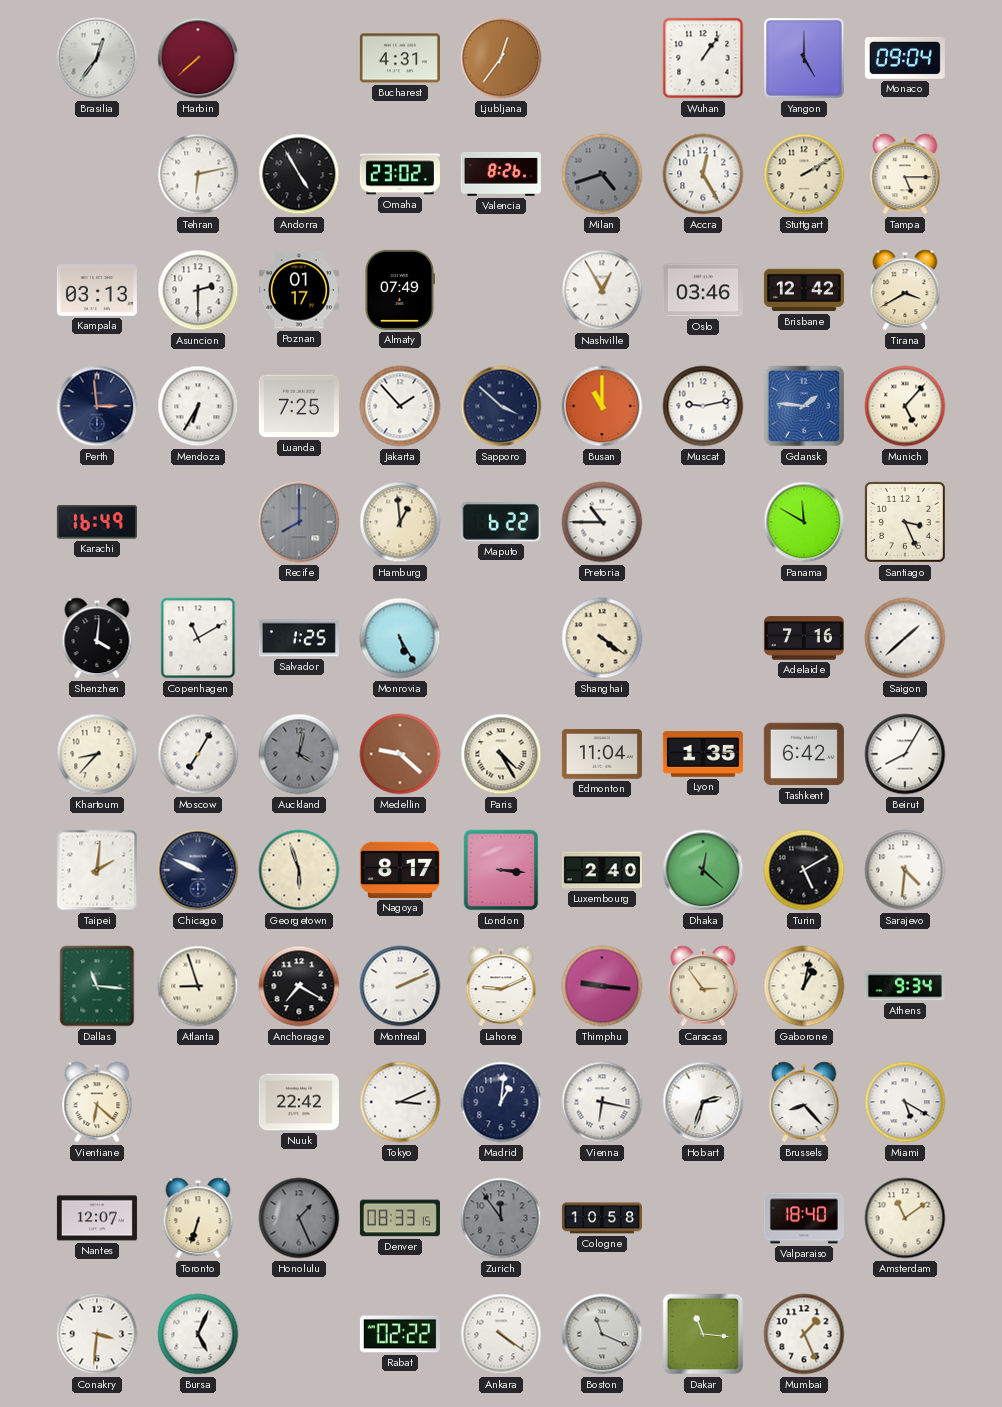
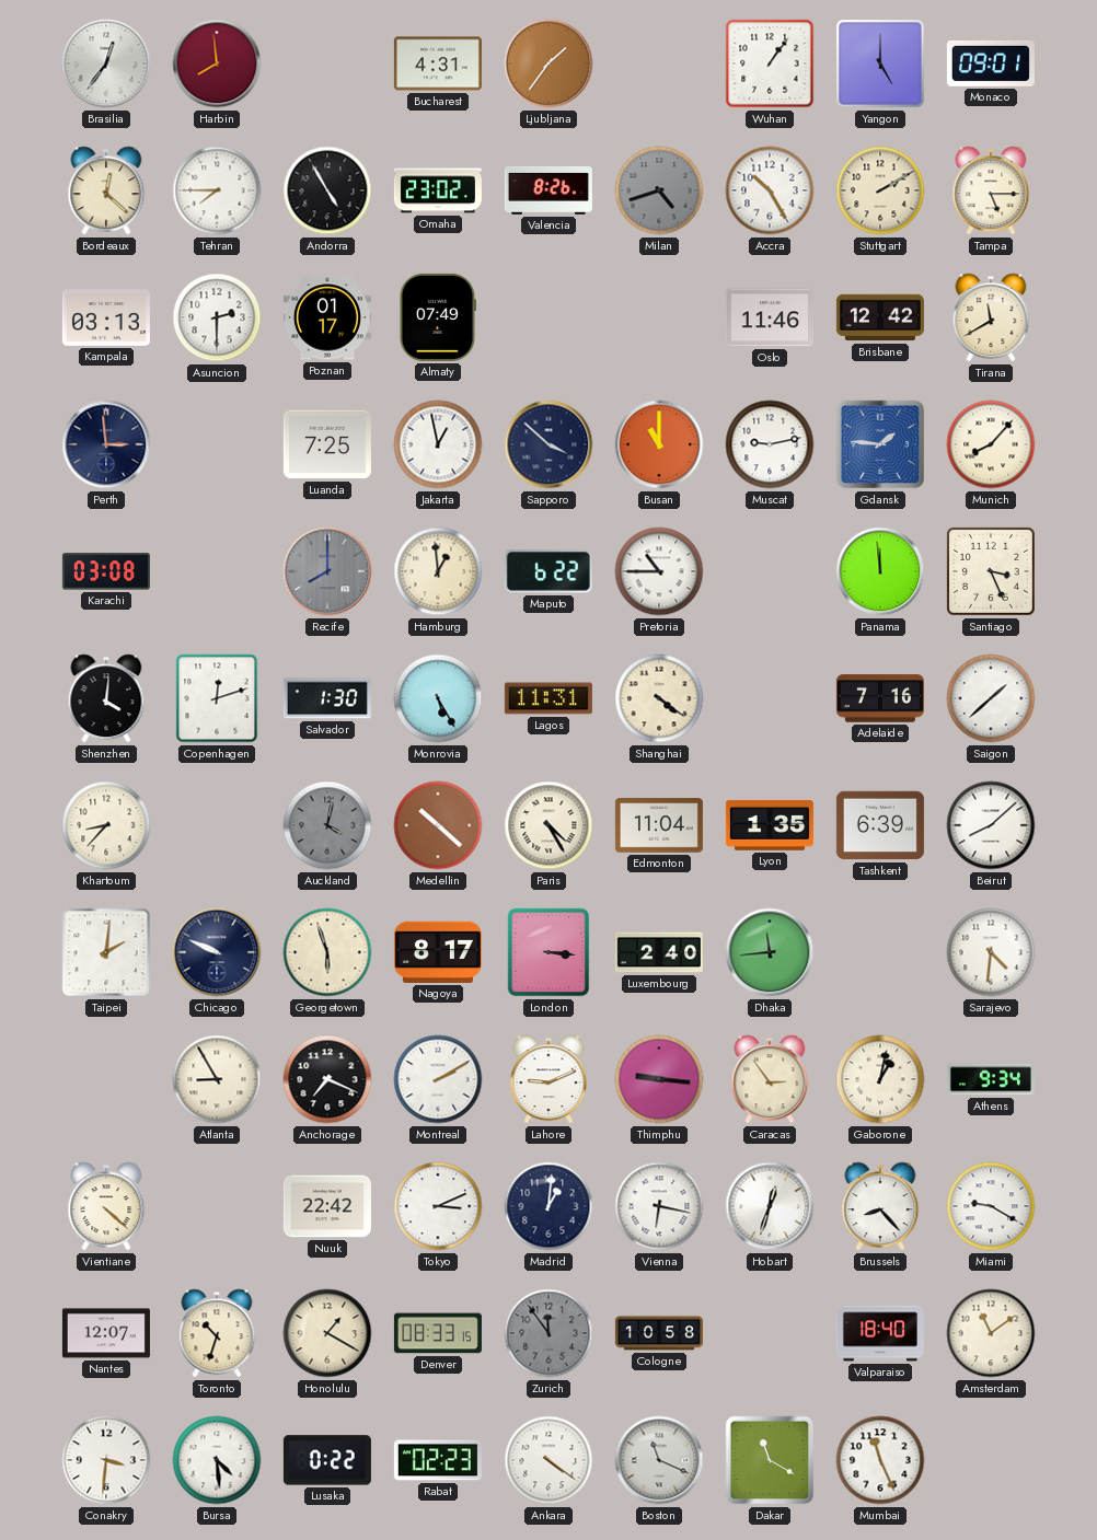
Harbin: 7:38 -> 7:59 (217, 63)
Ljubljana: 12:36 -> 1:36 (548, 63)
Monaco: 09:04 -> 09:01 (991, 63)
Bordeaux: none -> 12:22 (106, 190)
Tehran: 6:13 -> 7:45 (217, 190)
Accra: 12:25 -> 10:25 (770, 190)
Nashville: 12:55 -> none (602, 290)
Oslo: 03:46 -> 11:46 (770, 317)
Tirana: 3:40 -> 11:40 (991, 317)
Mendoza: 6:35 -> none (198, 406)
Jakarta: 1:53 -> 12:58 (438, 444)
Munich: 5:07 -> 8:07 (991, 444)
Karachi: 16:49 -> 03:08 (106, 571)
Panama: 11:50 -> 11:59 (880, 571)
Copenhagen: 11:10 -> 12:12 (217, 698)
Salvador: 1:25 -> 1:30 (327, 698)
Lagos: none -> 11:31 (548, 698)
Moscow: 7:05 -> none (198, 754)
Medellin: 9:22 -> 10:22 (438, 825)
Tashkent: 6:42 -> 6:39 (880, 825)
Beirut: 8:05 -> 8:08 (991, 825)
Dhaka: 12:22 -> 11:44 (770, 952)
Turin: 5:10 -> none (804, 870)
Dallas: 11:16 -> none (97, 986)
Atlanta: 8:57 -> 8:55 (217, 1079)
Anchorage: 7:20 -> 7:19 (327, 1079)
Montreal: 2:11 -> 2:10 (438, 1079)
Vientiane: 6:22 -> 4:22 (106, 1206)
Hobart: 2:33 -> 12:33 (770, 1206)
Miami: 5:20 -> 9:20 (991, 1206)
Toronto: 6:33 -> 10:33 (217, 1333)
Honolulu: 1:26 -> 1:20 (327, 1333)
Honolulu dial: grey -> cream (327, 1333)
Bursa: 5:04 -> 4:29 (217, 1460)
Lusaka: none -> 0:22 (327, 1460)
Rabat: 02:22 -> 02:23 (438, 1460)
Dakar: 11:16 -> 11:20 (770, 1460)
Mumbai: 1:26 -> 11:26 (880, 1460)
